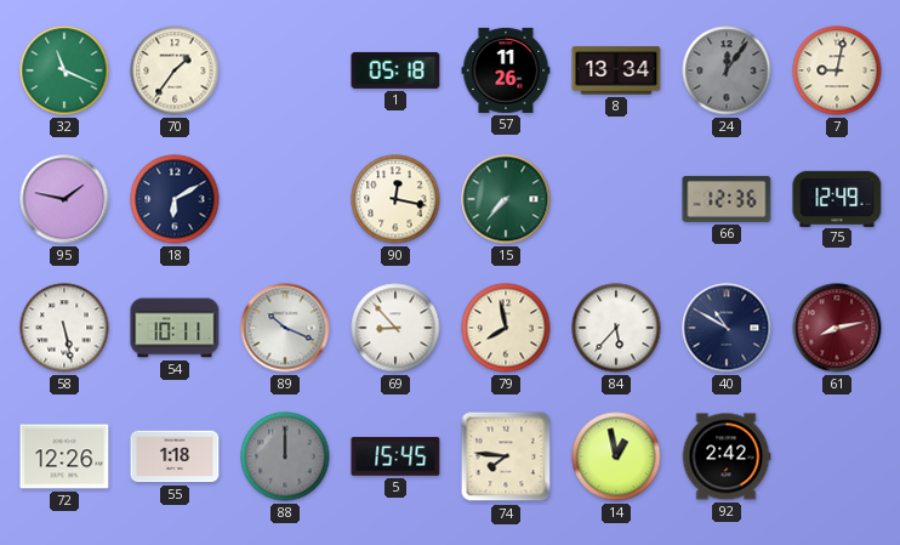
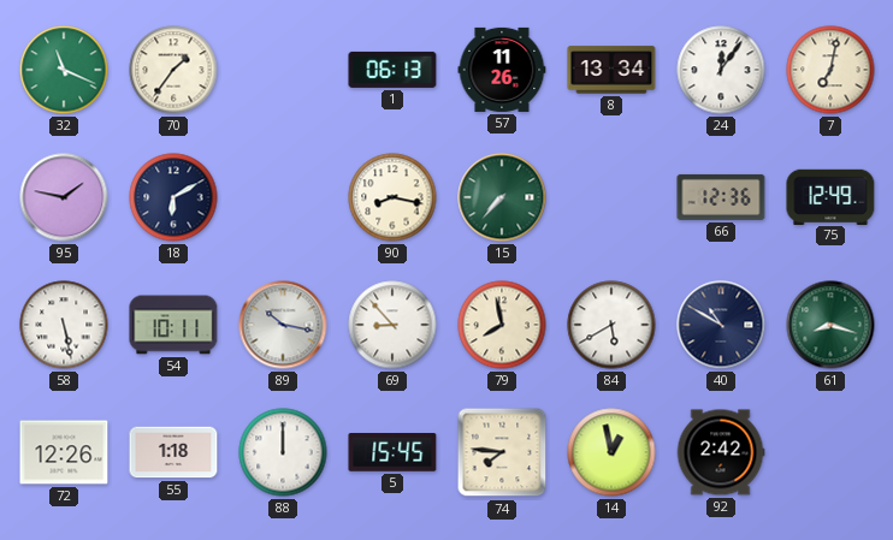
1: 05:18 -> 06:13 (392, 70)
24 dial: grey -> white (721, 70)
7: 9:02 -> 7:02 (830, 70)
90: 12:17 -> 8:17 (392, 197)
89: 10:19 -> 10:17 (283, 325)
84: 5:37 -> 5:40 (611, 325)
61: 8:13 -> 8:18 (830, 325)
61 dial: burgundy -> green (830, 325)
88 dial: grey -> white (283, 452)
